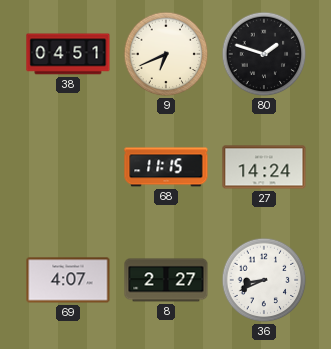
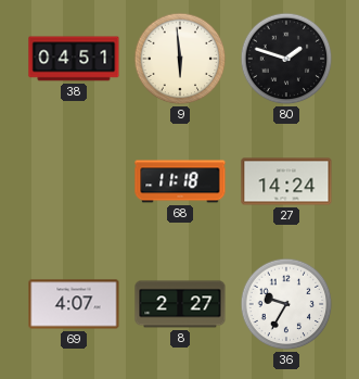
9: 6:41 -> 5:59 (180, 59)
68: 11:15 -> 11:18 (180, 181)
36: 8:41 -> 9:35 (286, 304)
